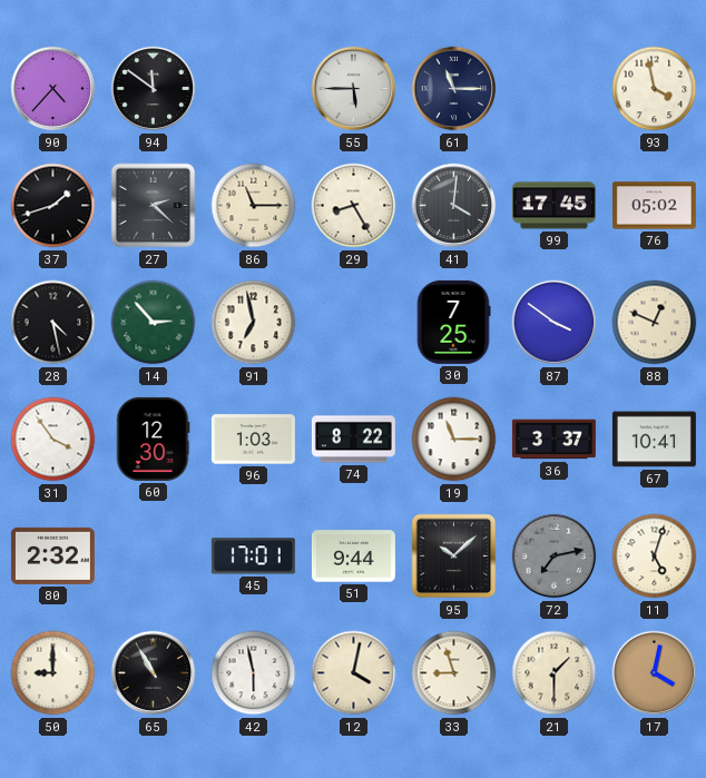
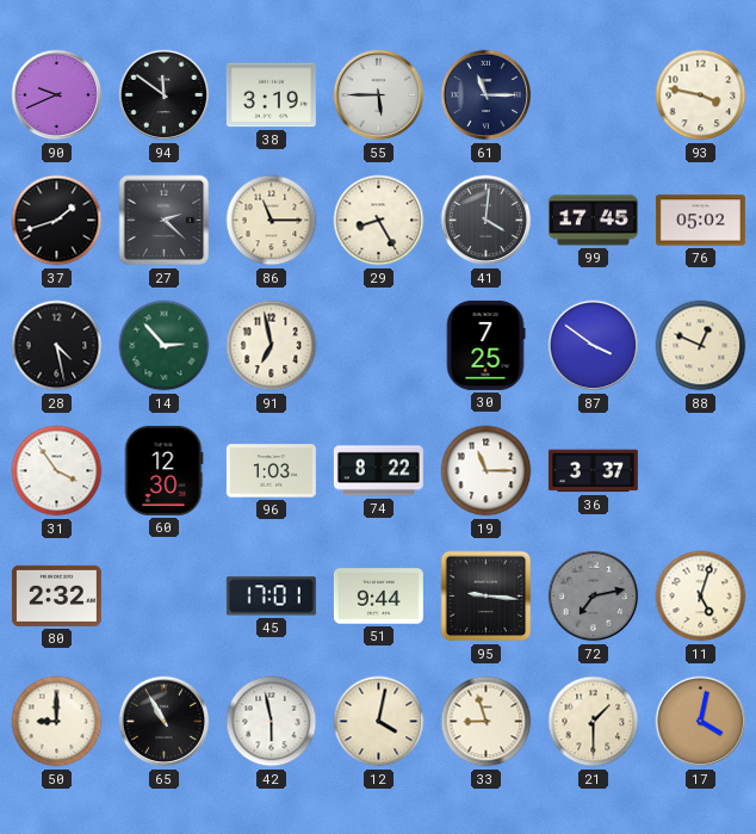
90: 4:37 -> 9:41 (57, 95)
38: none -> 3:19 (271, 95)
93: 3:58 -> 3:47 (701, 95)
67: 10:41 -> none (654, 440)
95: 10:08 -> 9:16 (487, 597)
